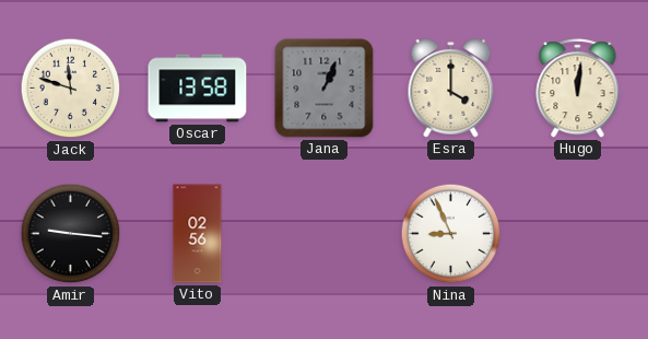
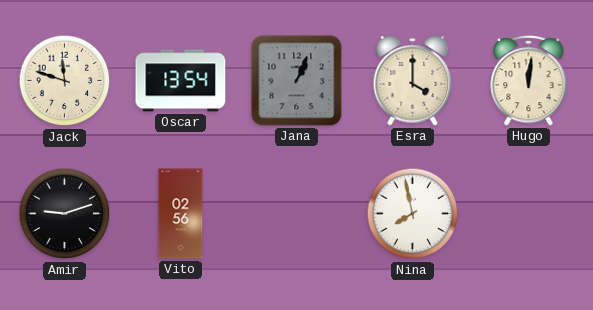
Oscar: 13:58 -> 13:54 (181, 81)
Amir: 9:16 -> 9:12 (65, 214)
Nina: 8:56 -> 7:58 (413, 214)
